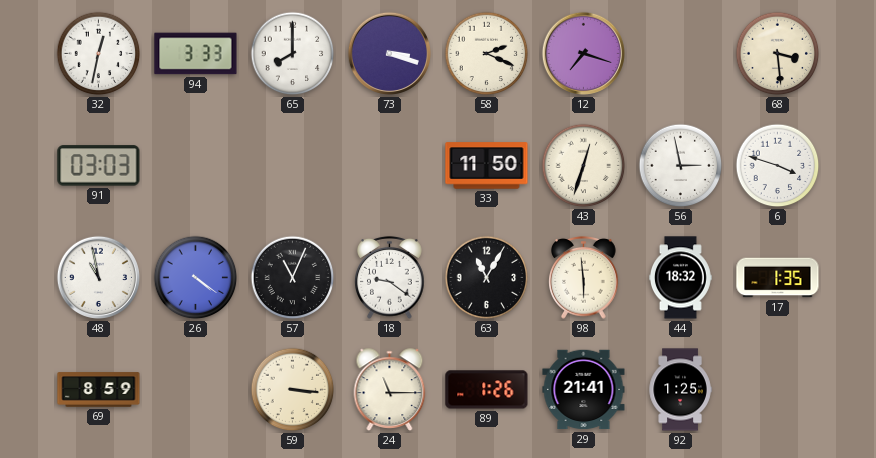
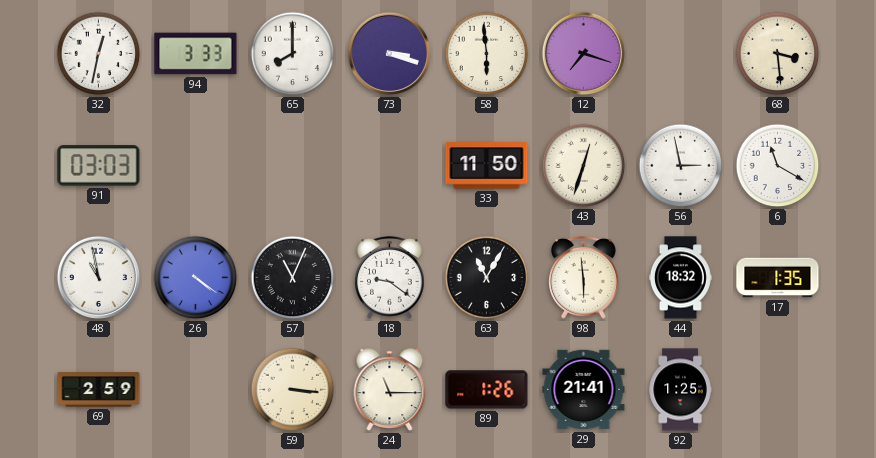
58: 2:19 -> 5:59 (487, 54)
6: 3:48 -> 11:20 (778, 166)
69: 8:59 -> 2:59 (99, 390)
